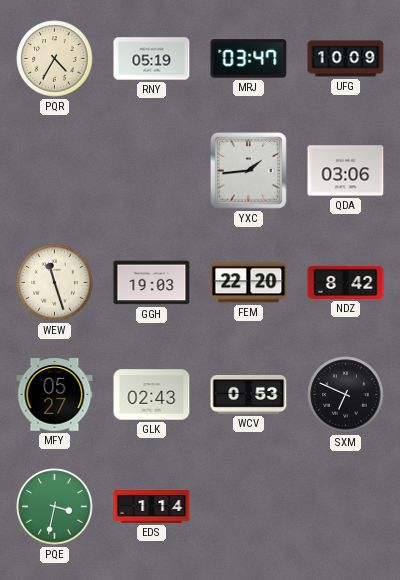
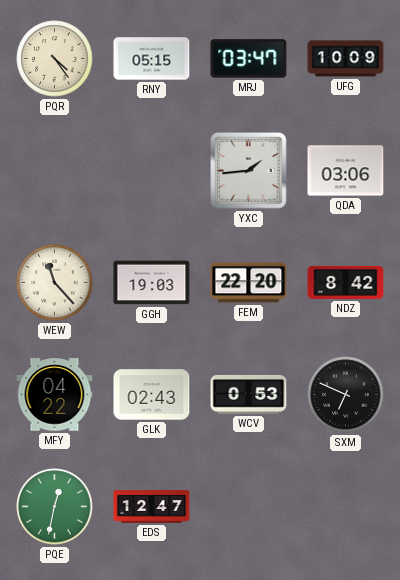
PQR: 4:35 -> 4:24 (55, 59)
RNY: 05:19 -> 05:15 (152, 59)
WEW: 11:27 -> 11:23 (55, 283)
MFY: 05:27 -> 04:22 (55, 395)
PQE: 3:32 -> 12:32 (55, 507)
EDS: 1:14 -> 12:47 (152, 507)
